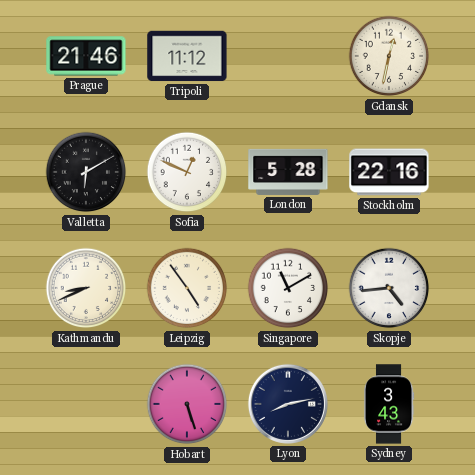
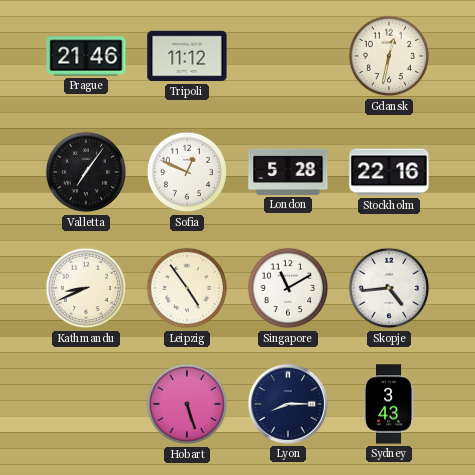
Valletta: 6:10 -> 7:06 (86, 172)
Lyon: 8:13 -> 8:15 (288, 404)
